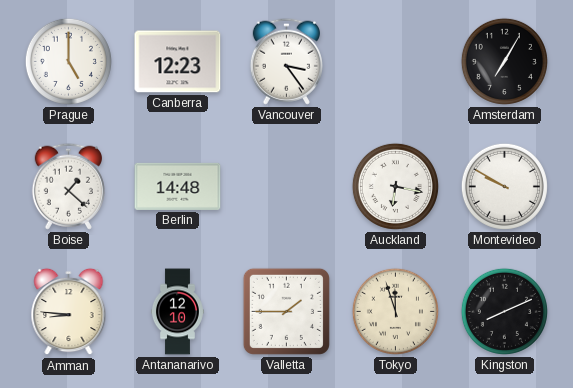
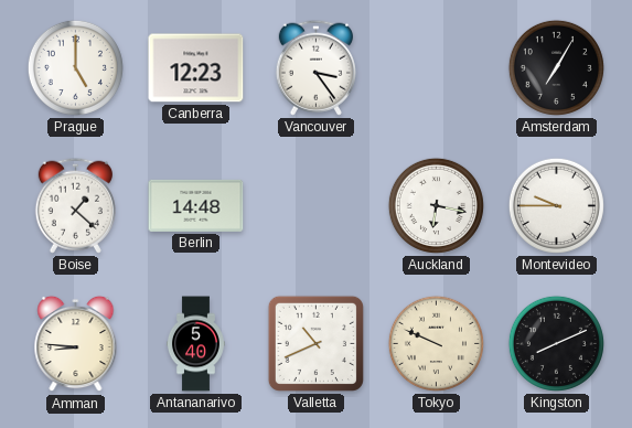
Montevideo: 9:50 -> 9:45 (556, 205)
Antananarivo: 12:10 -> 5:40 (196, 344)
Valletta: 1:45 -> 10:41 (315, 343)
Tokyo: 11:57 -> 9:49 (436, 343)
